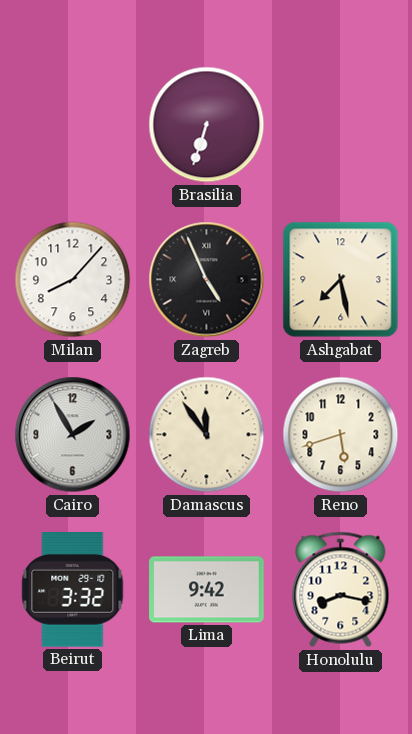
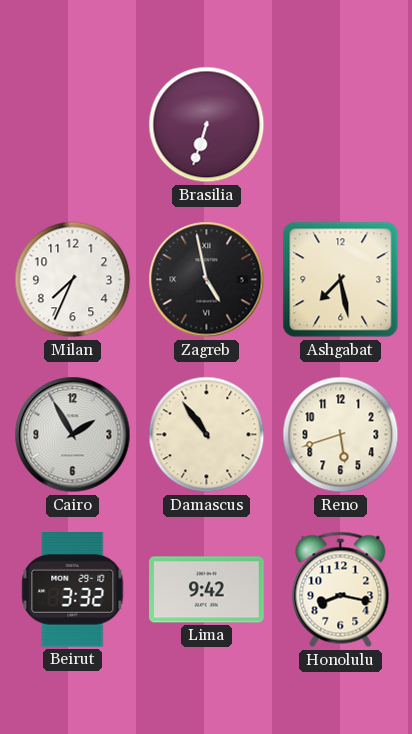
Milan: 8:07 -> 7:34 (73, 280)
Zagreb: 4:56 -> 4:58 (207, 280)
Damascus: 11:54 -> 10:54 (207, 435)
